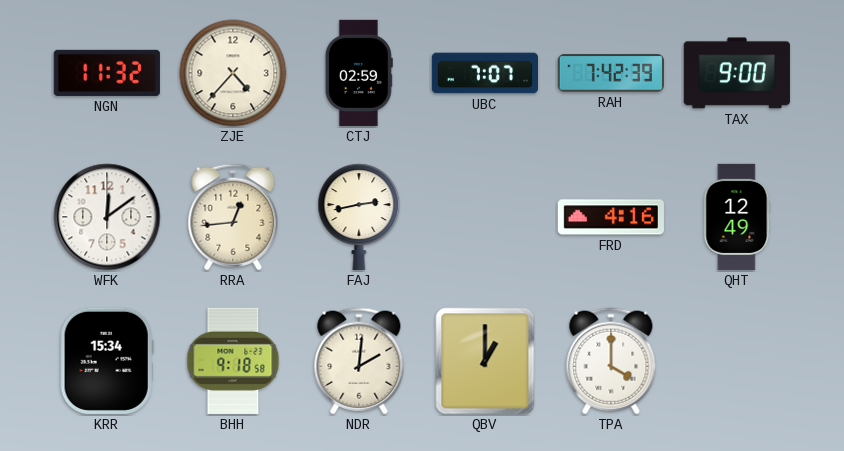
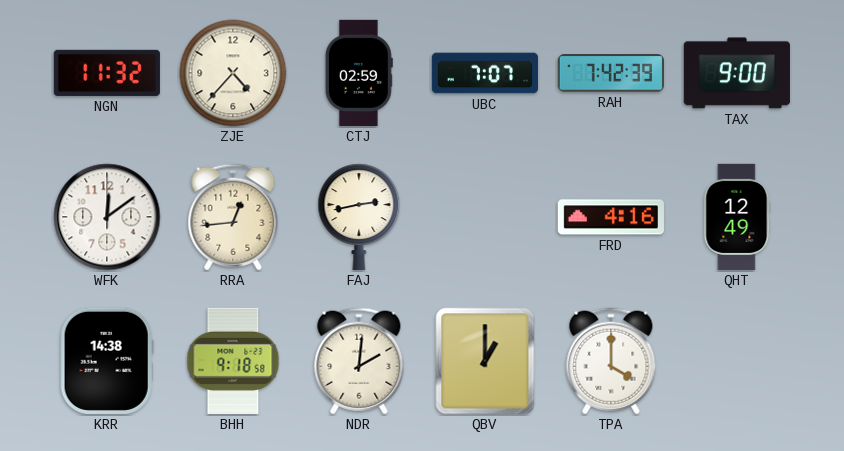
KRR: 15:34 -> 14:38 (107, 361)
